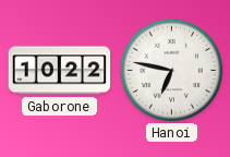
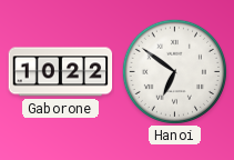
Hanoi: 6:47 -> 6:51 (174, 71)
